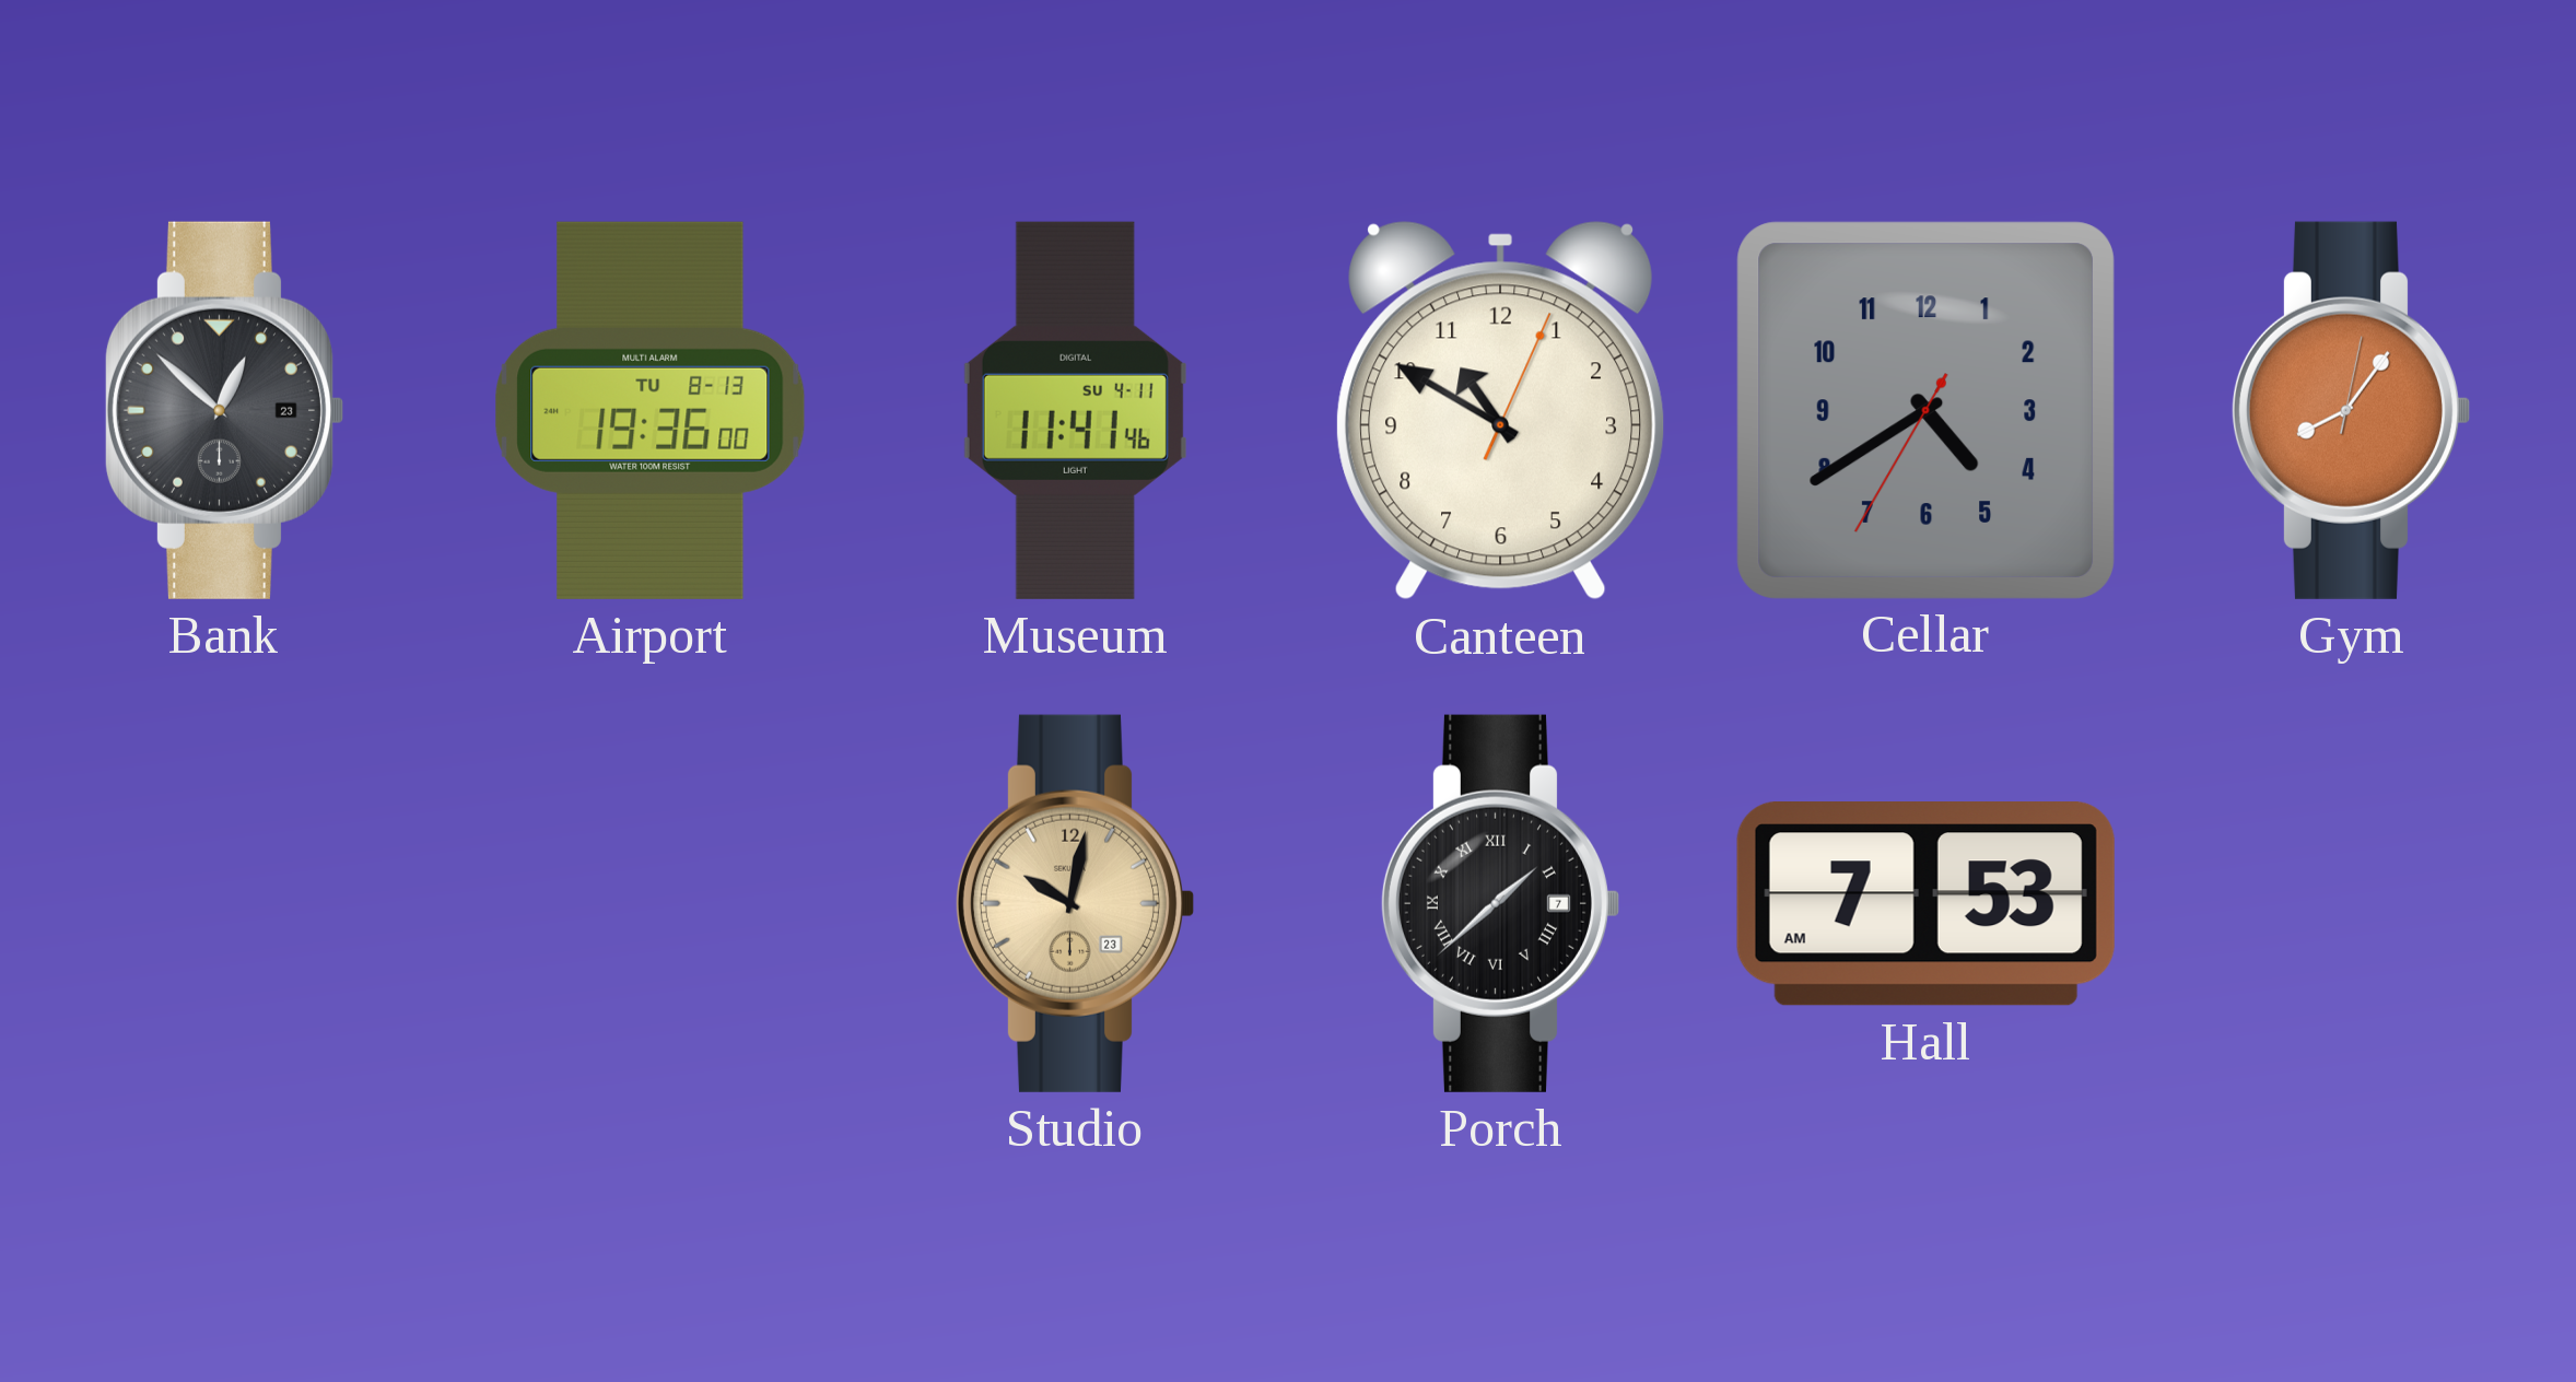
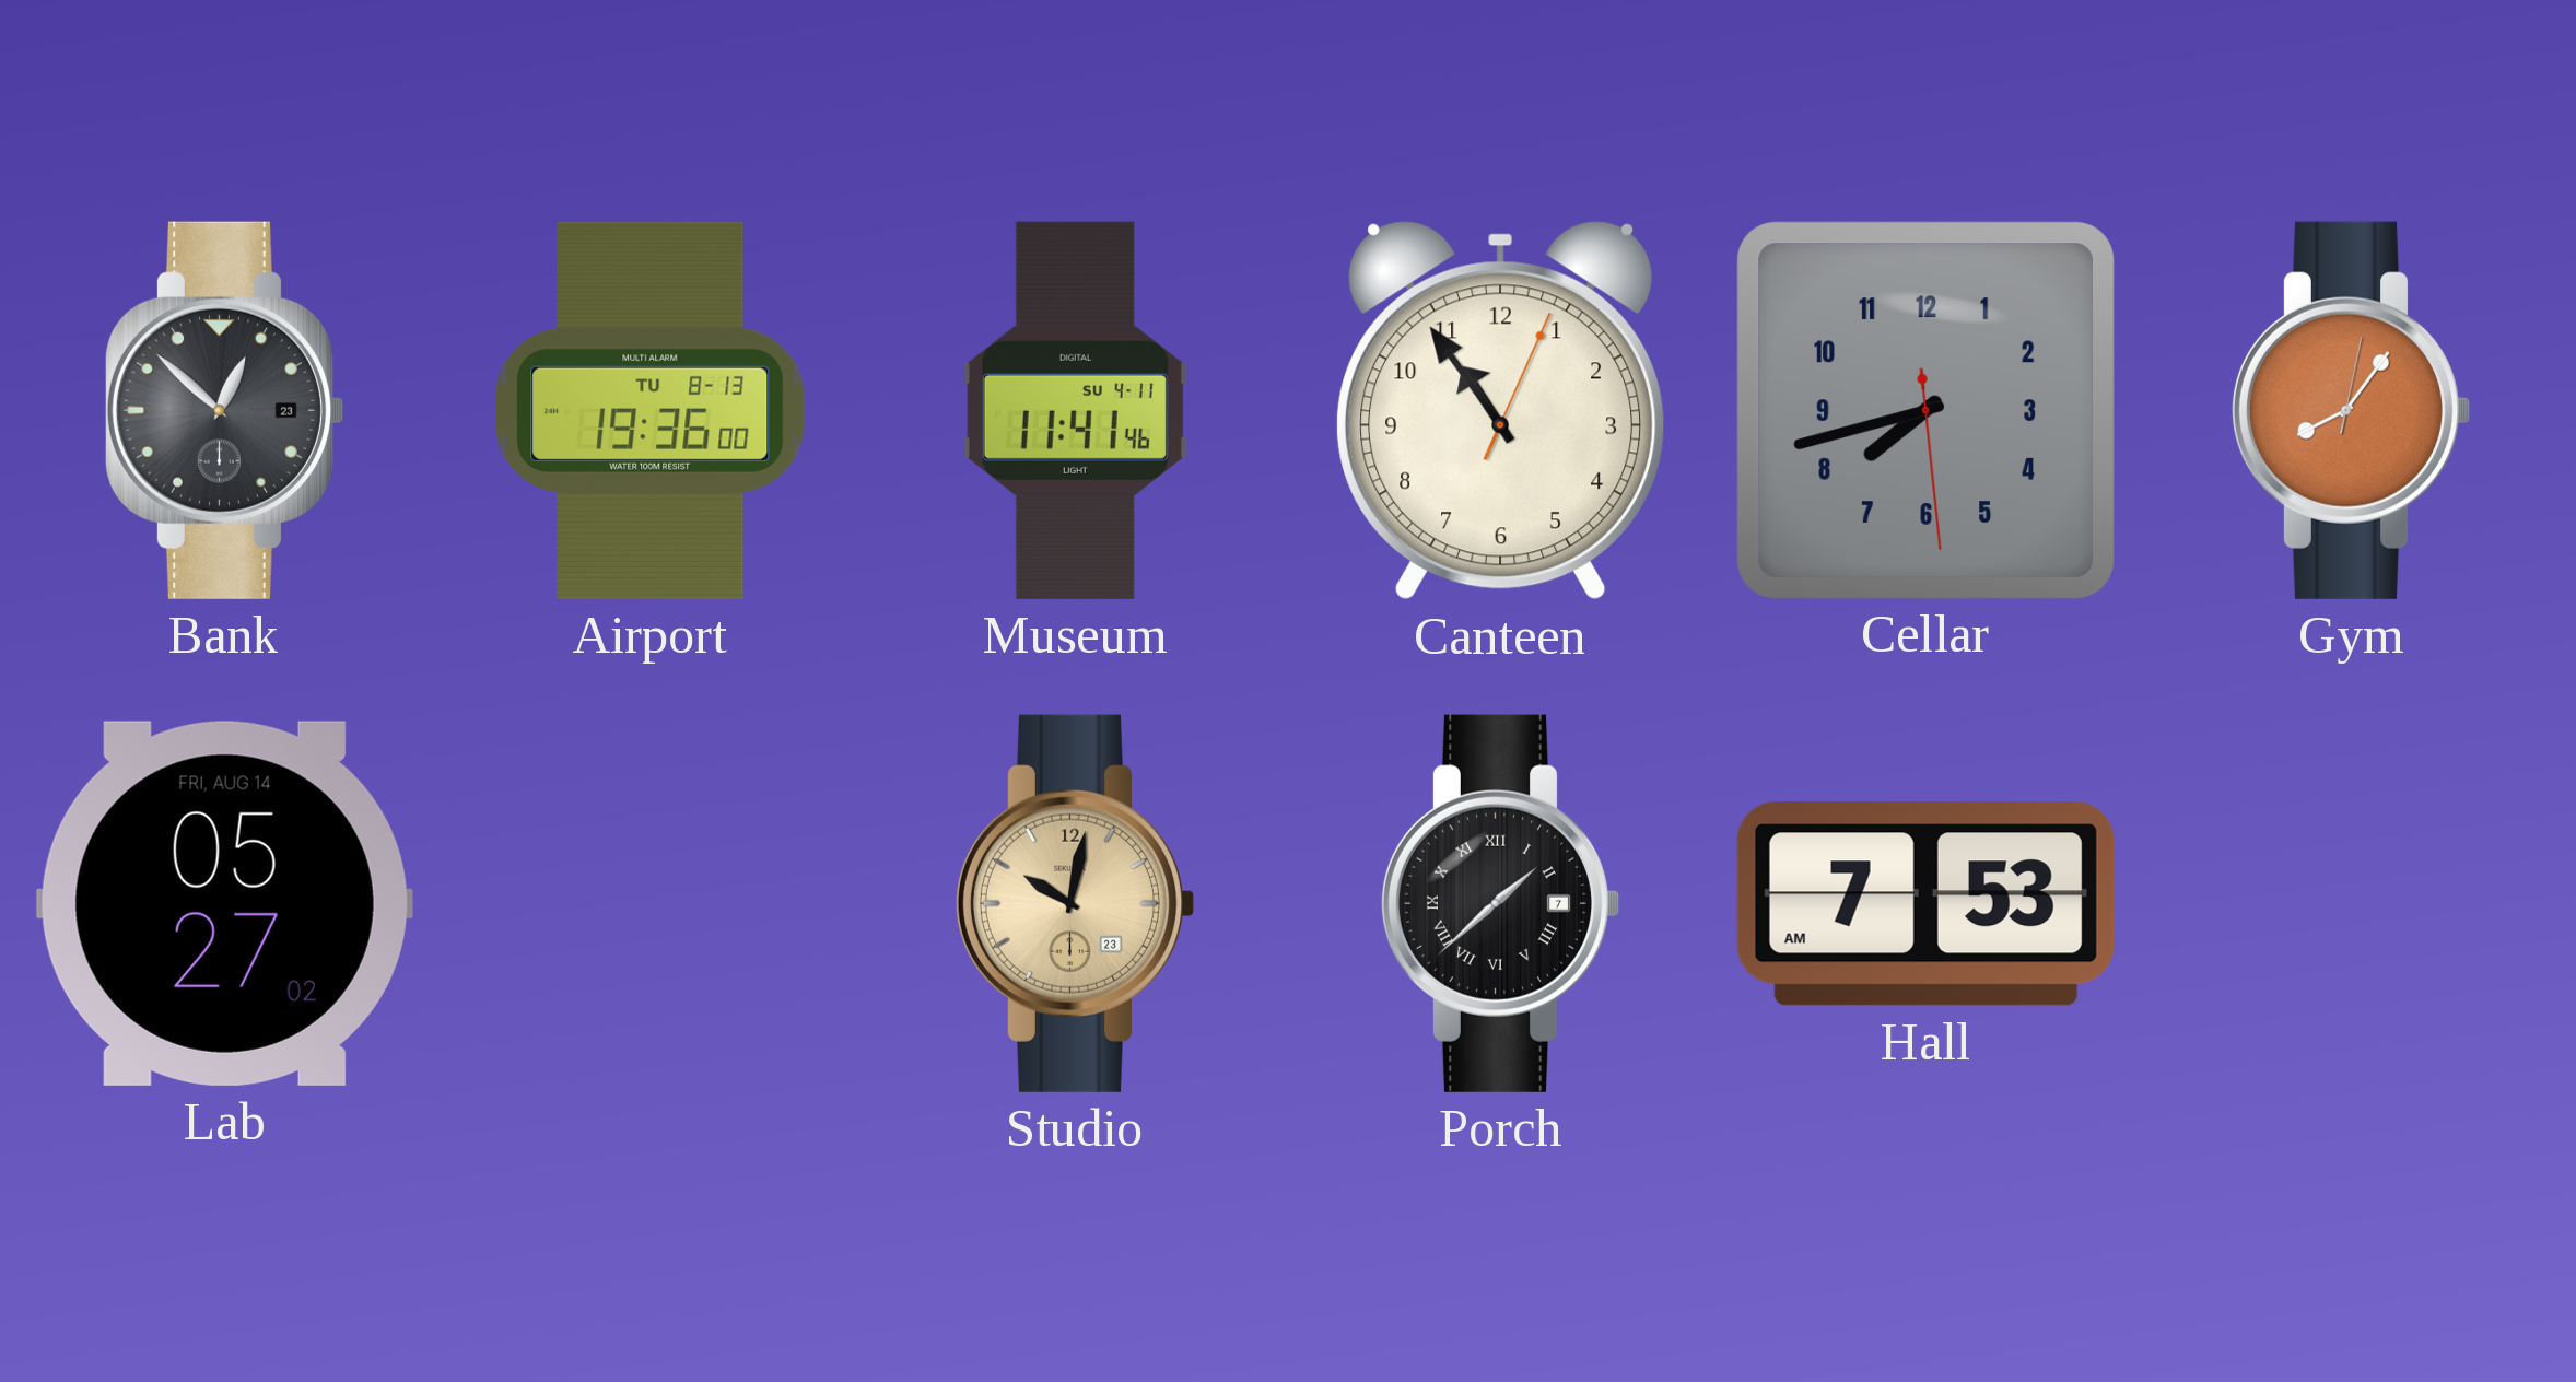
Canteen: 10:50 -> 10:54 (1501, 411)
Cellar: 4:39 -> 7:42 (1925, 410)
Lab: none -> 05:27 (224, 903)
